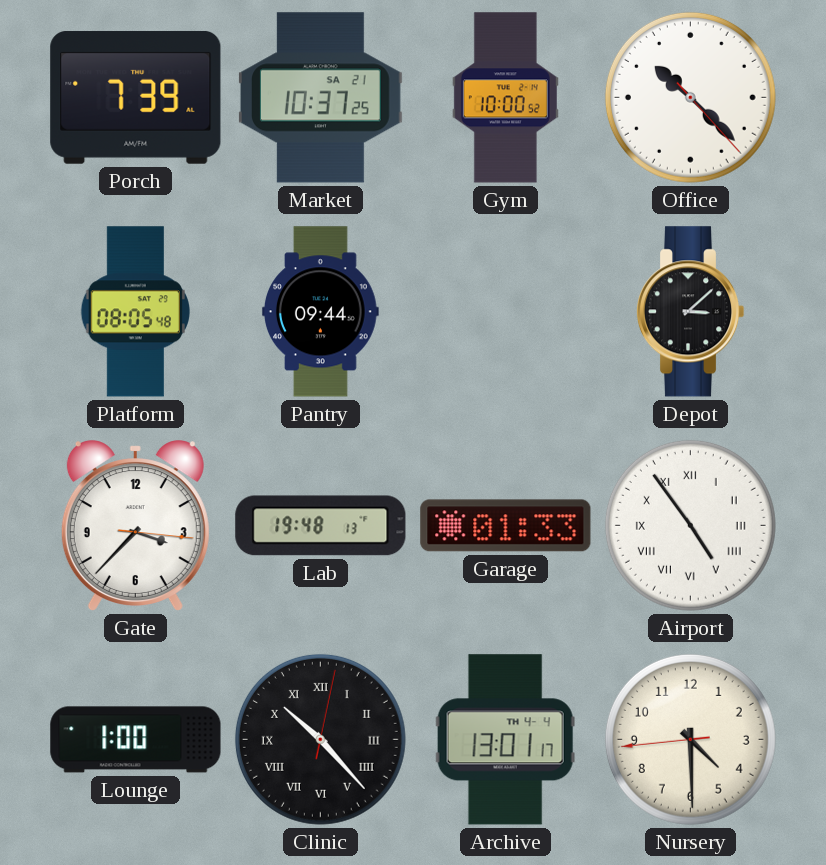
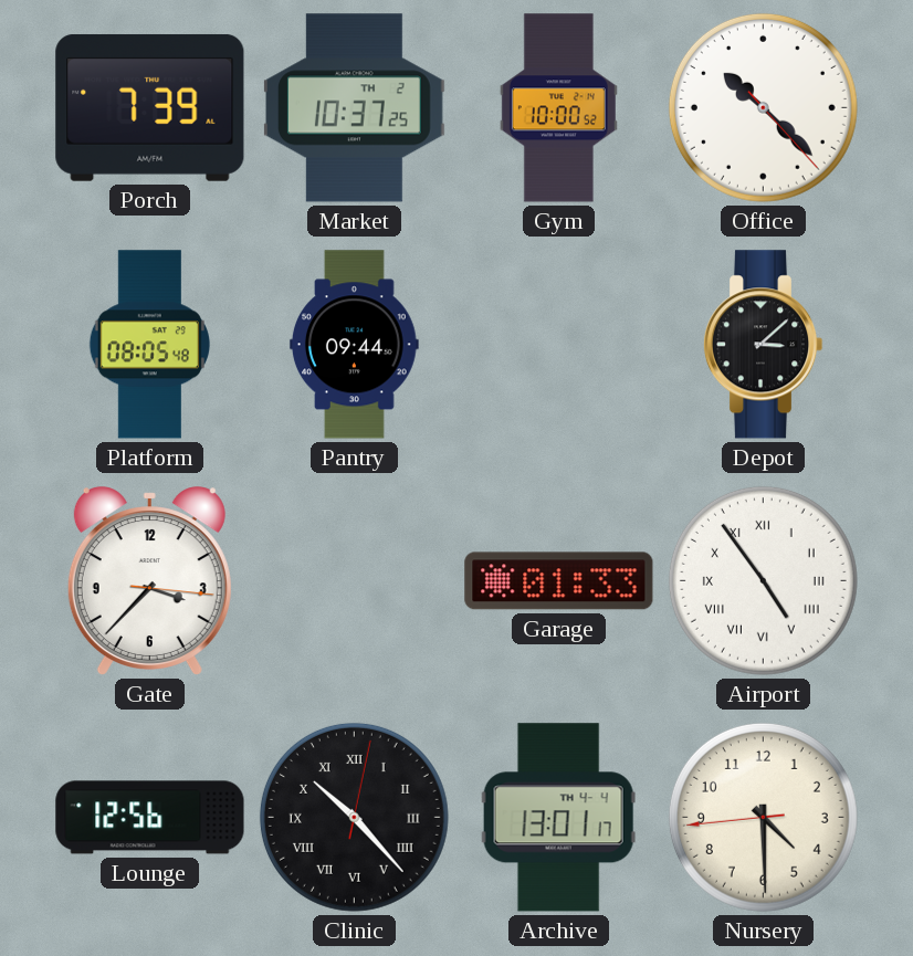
Market date: SA 21 -> TH 2 (354, 108)
Lab: 19:48 -> none (321, 526)
Lounge: 1:00 -> 12:56 (150, 818)
